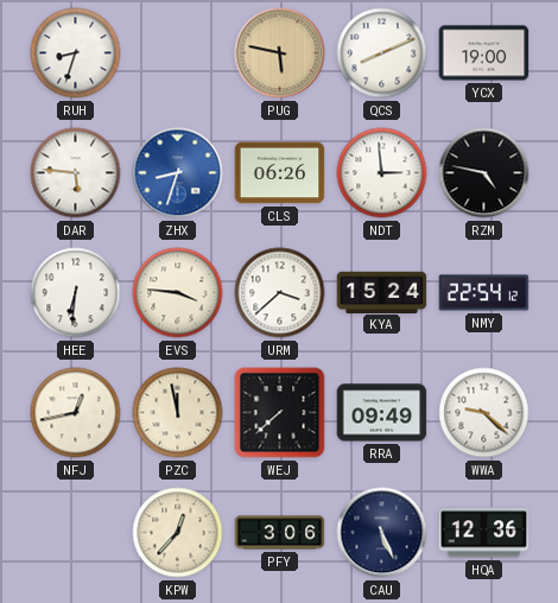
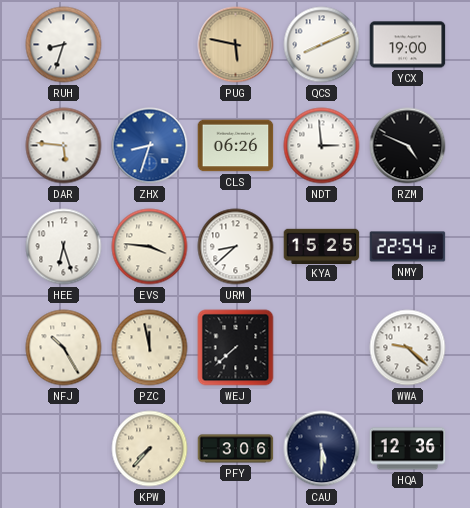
RZM: 4:47 -> 4:49 (408, 146)
HEE: 6:31 -> 6:27 (64, 247)
URM: 3:38 -> 8:38 (236, 247)
KYA: 15:24 -> 15:25 (322, 246)
NFJ: 12:43 -> 10:25 (64, 348)
RRA: 09:49 -> none (382, 413)
KPW: 12:37 -> 7:37 (150, 449)
CAU: 5:26 -> 5:30 (322, 449)
